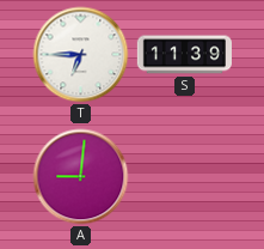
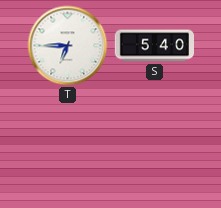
S: 11:39 -> 5:40 (154, 46)
A: 9:01 -> none (81, 177)
